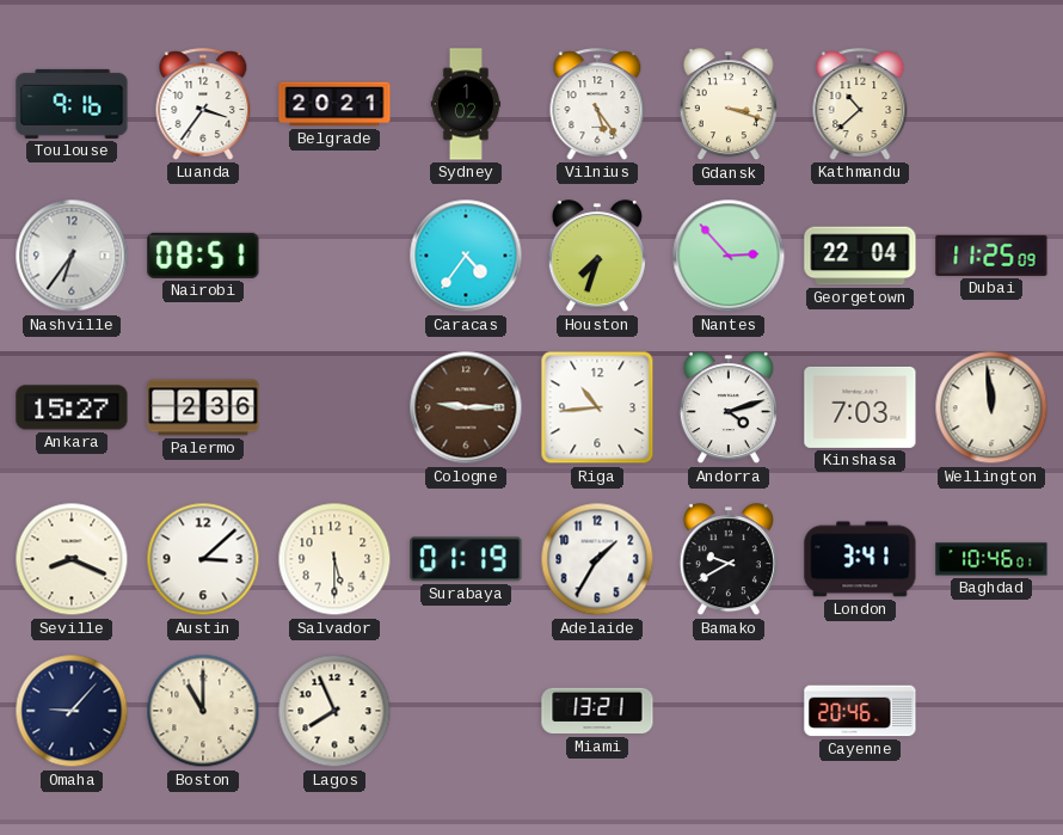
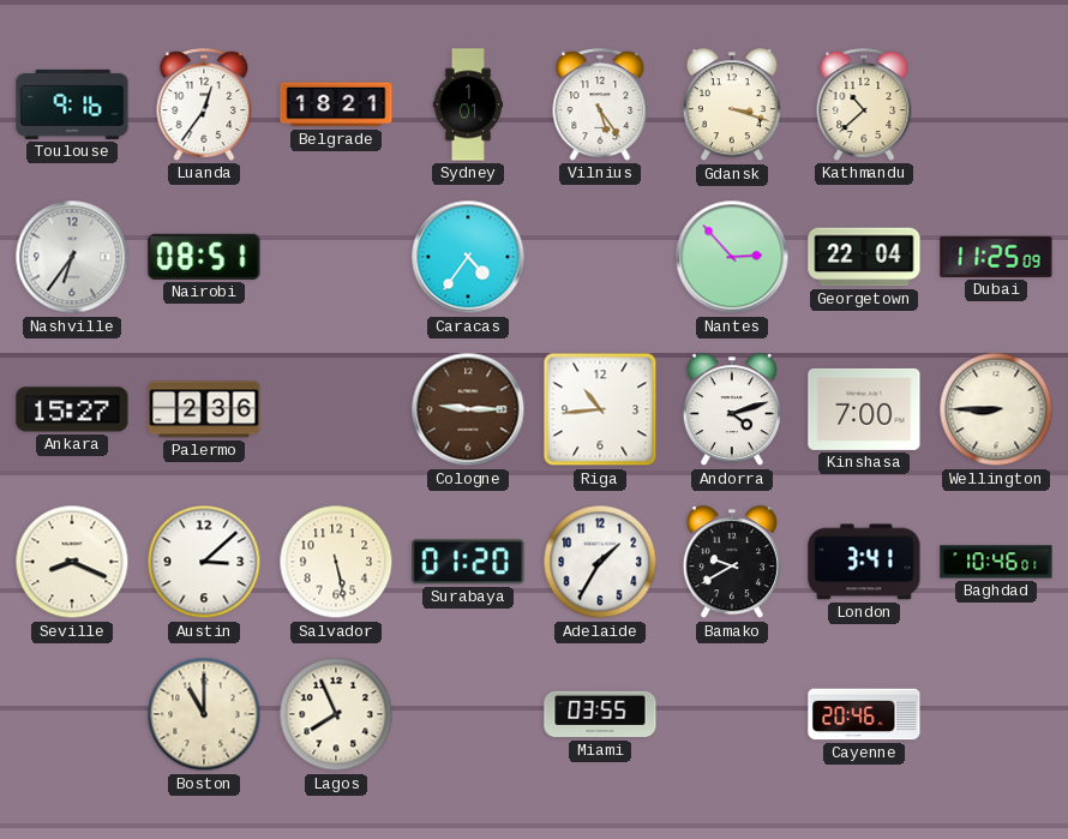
Luanda: 3:36 -> 12:36 (204, 104)
Belgrade: 20:21 -> 18:21 (336, 104)
Sydney: 1:02 -> 1:01 (468, 104)
Houston: 7:33 -> none (597, 257)
Kinshasa: 7:03 -> 7:00 (864, 409)
Wellington: 11:59 -> 8:45 (996, 409)
Salvador: 5:30 -> 5:28 (336, 562)
Surabaya: 01:19 -> 01:20 (468, 562)
Omaha: 9:07 -> none (72, 711)
Miami: 13:21 -> 03:55 (600, 714)
